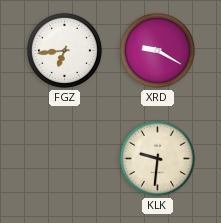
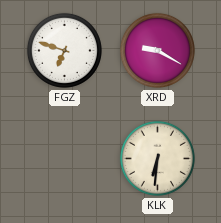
FGZ: 6:44 -> 6:48 (64, 50)
KLK: 9:31 -> 6:31 (157, 158)
